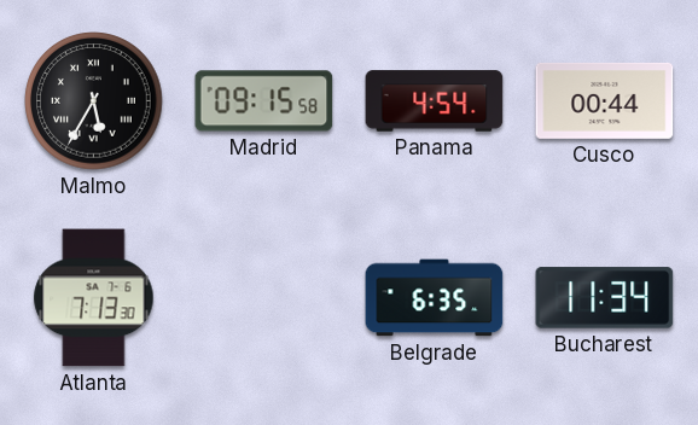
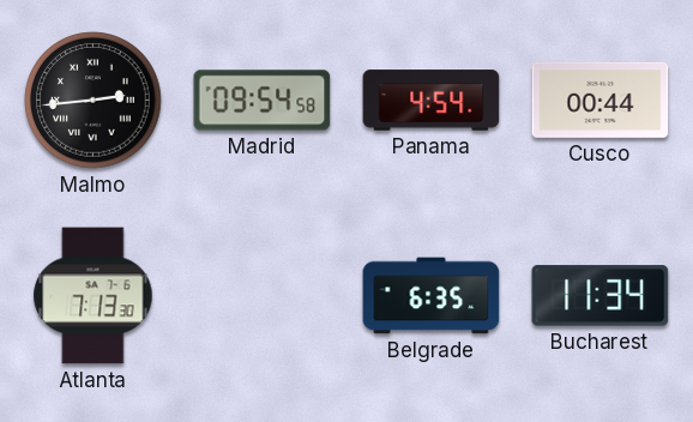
Malmo: 5:35 -> 2:44 (94, 101)
Madrid: 09:15 -> 09:54 (263, 101)
